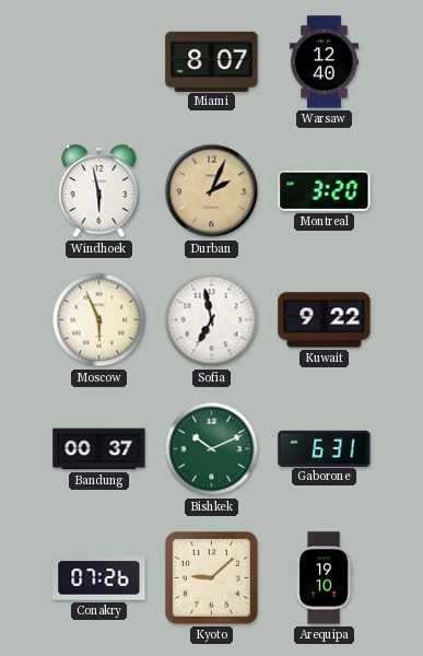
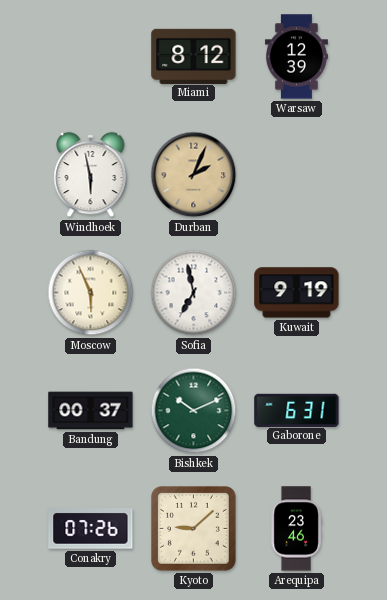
Miami: 8:07 -> 8:12 (194, 56)
Warsaw: 12:40 -> 12:39 (296, 57)
Montreal: 3:20 -> none (325, 190)
Kuwait: 9:22 -> 9:19 (297, 293)
Arequipa: 19:10 -> 23:46 (296, 529)
